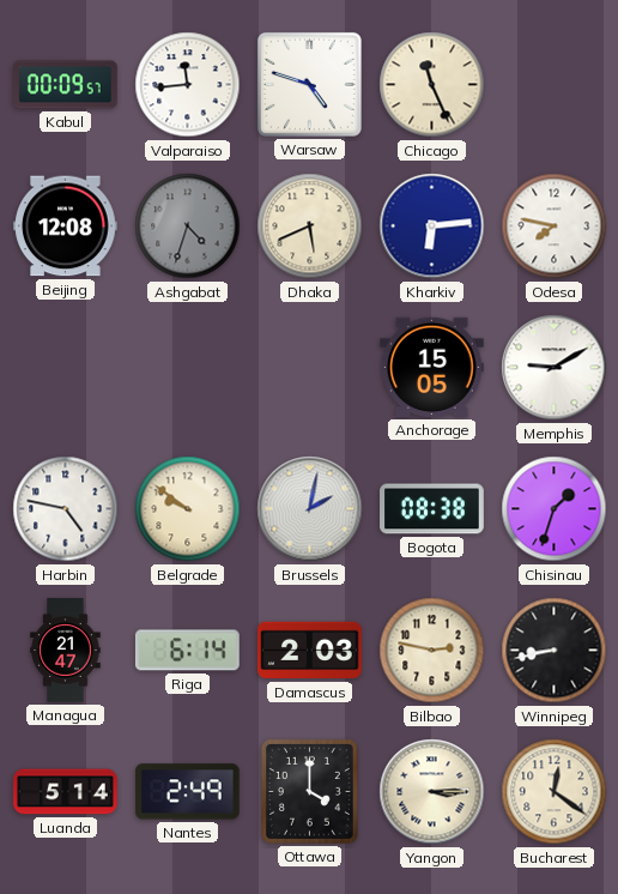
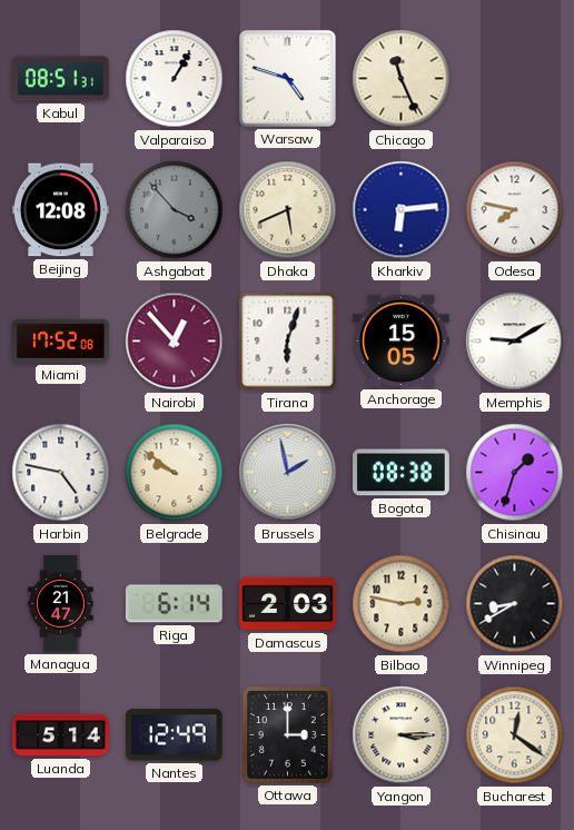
Kabul: 00:09 -> 08:51 (61, 79)
Valparaiso: 11:44 -> 1:05 (175, 79)
Ashgabat: 4:33 -> 3:53 (175, 210)
Miami: none -> 17:52 (61, 340)
Nairobi: none -> 12:53 (175, 342)
Tirana: none -> 6:03 (288, 342)
Brussels: 2:02 -> 1:58 (288, 473)
Winnipeg: 8:43 -> 8:40 (515, 604)
Nantes: 2:49 -> 12:49 (174, 735)
Ottawa: 4:00 -> 3:00 (287, 734)
